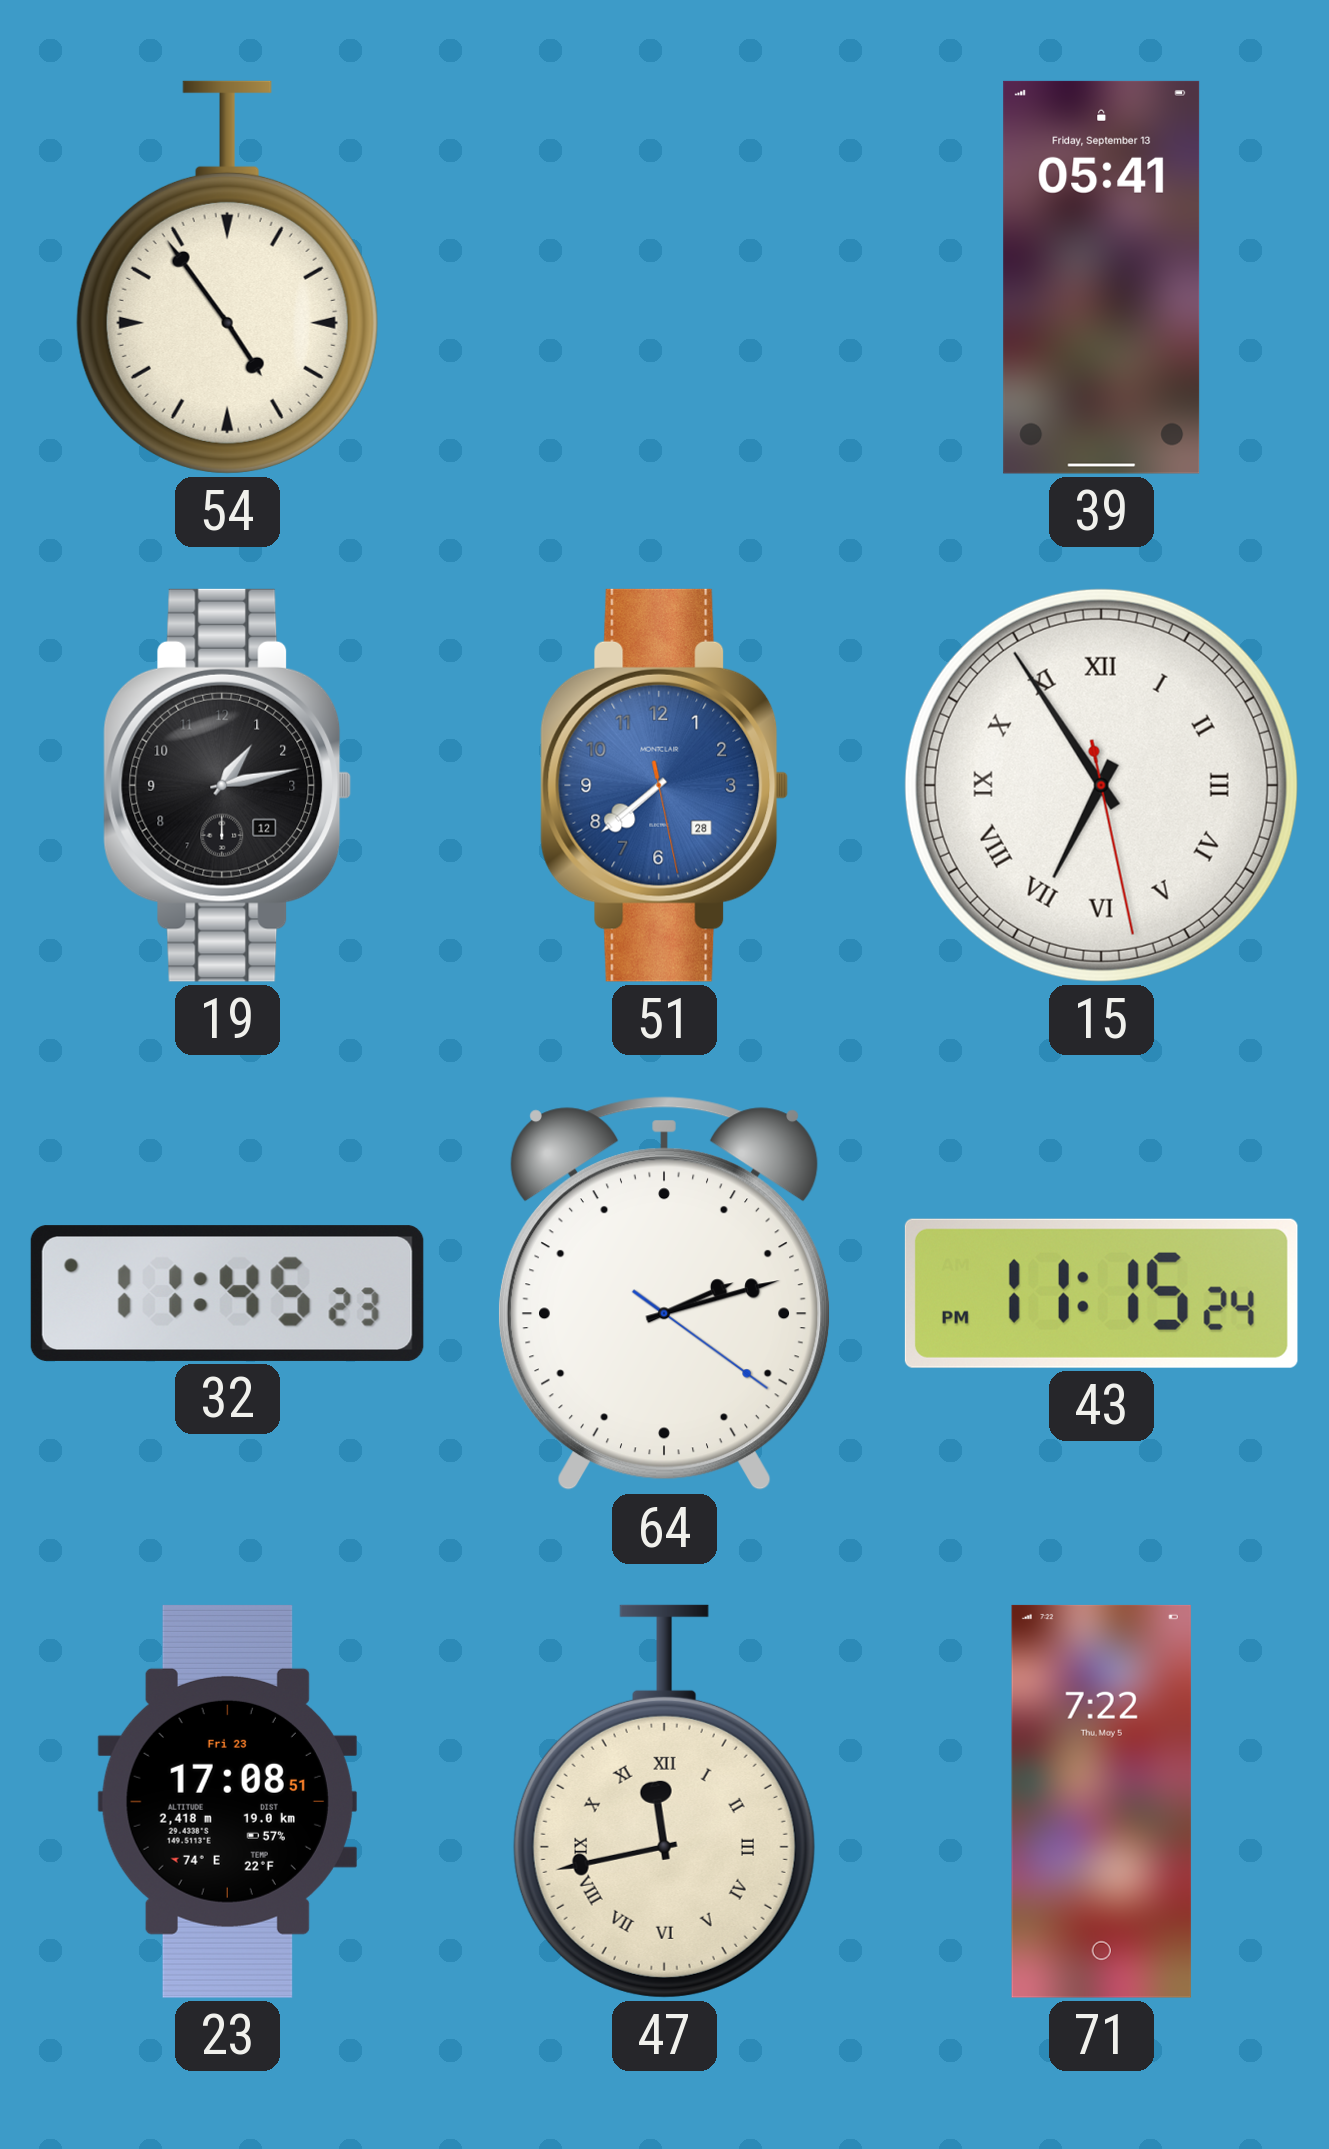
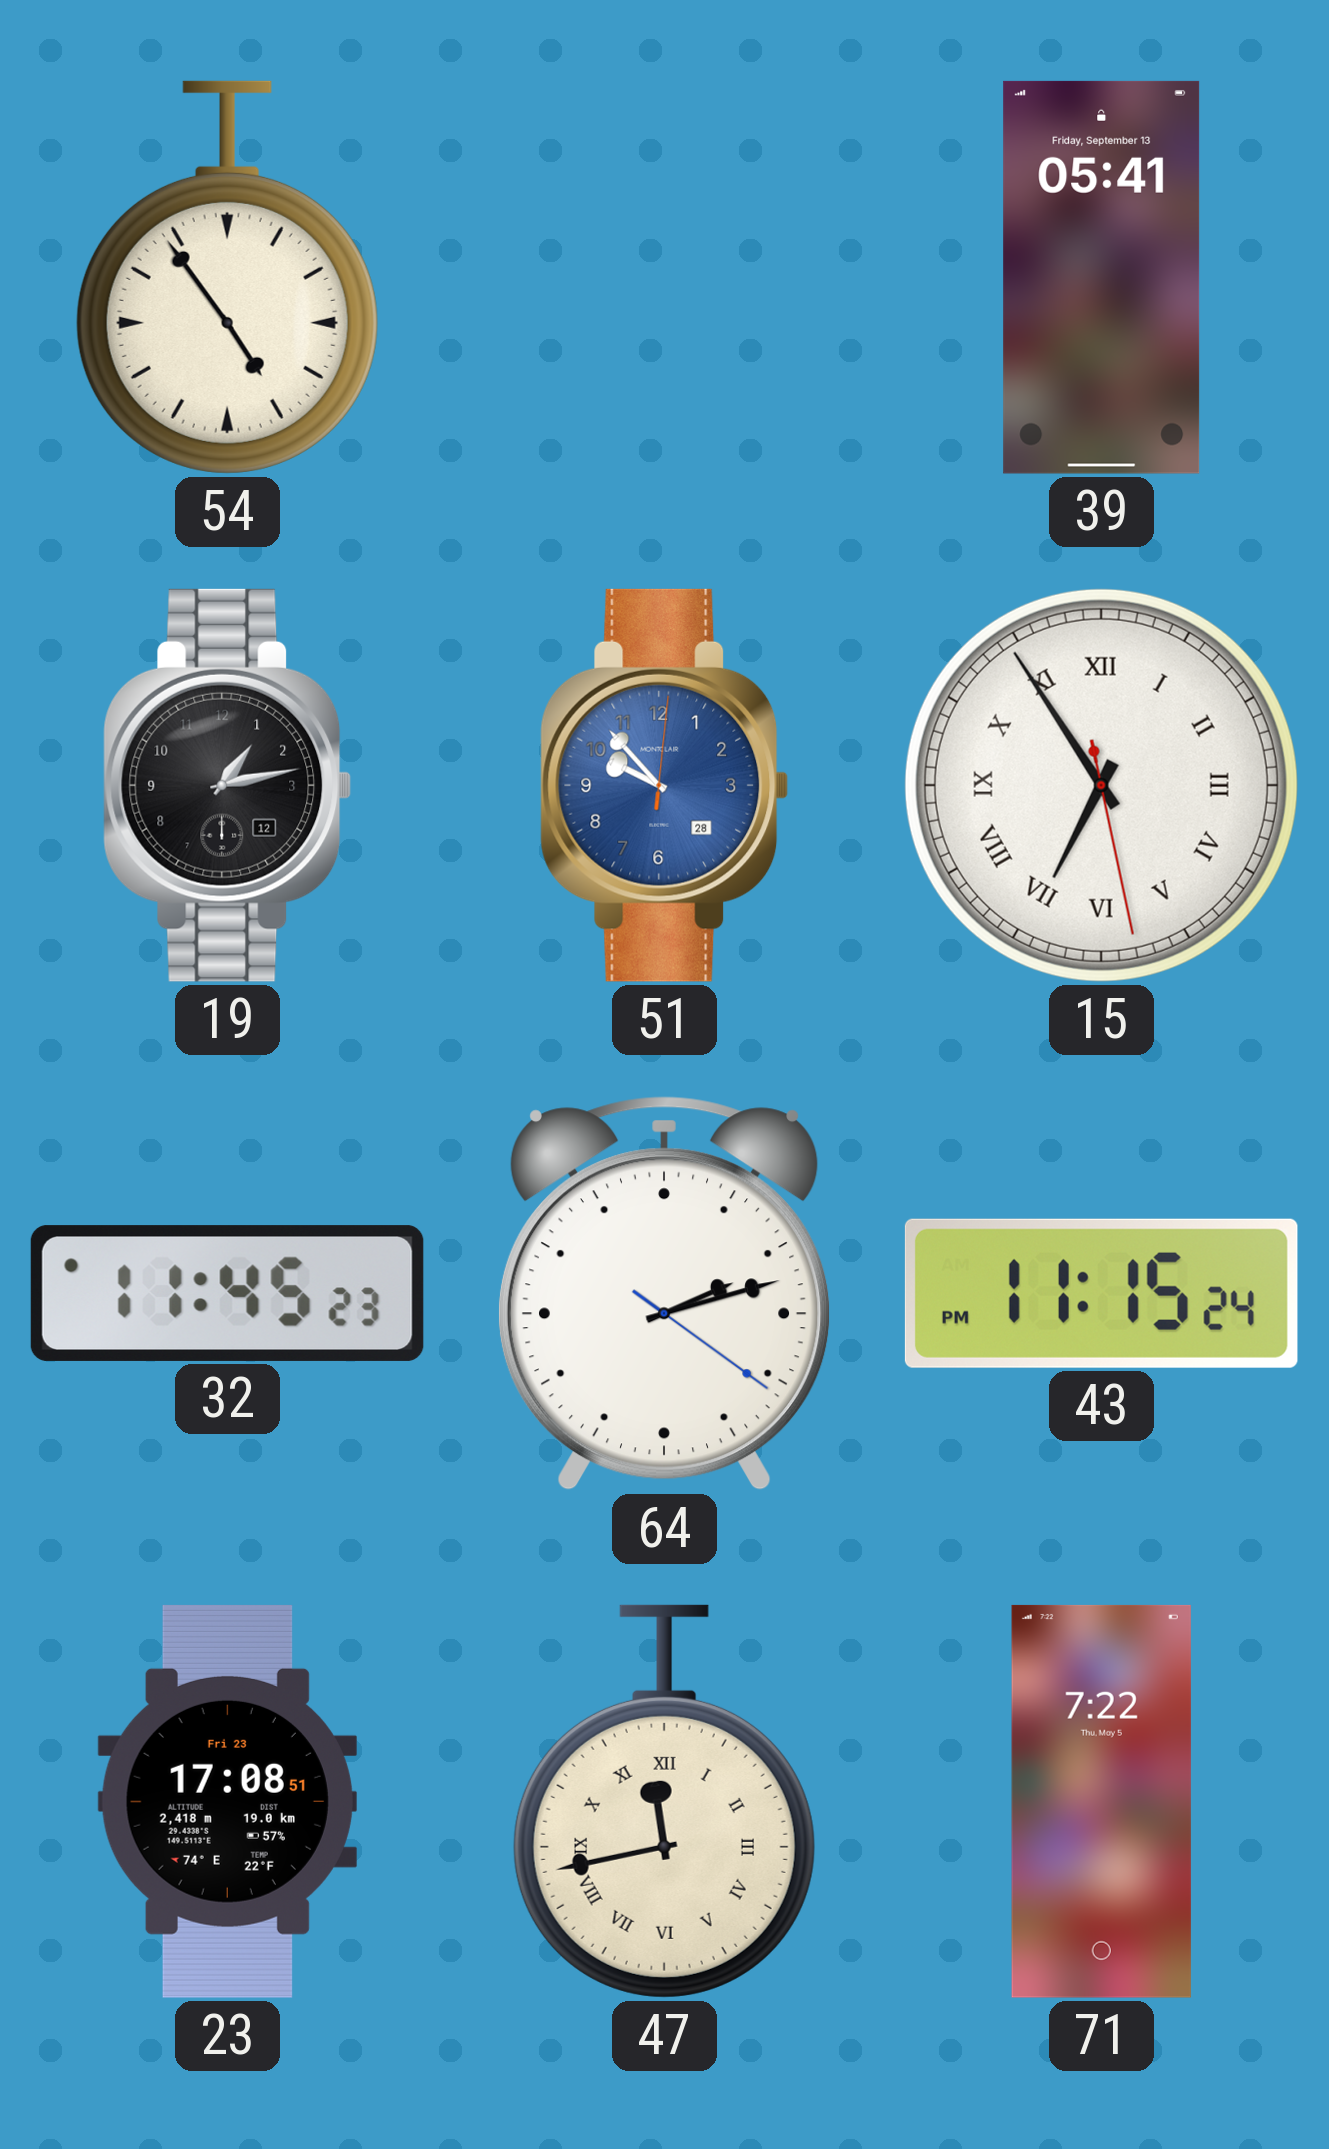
51: 7:38 -> 9:53 (665, 785)
